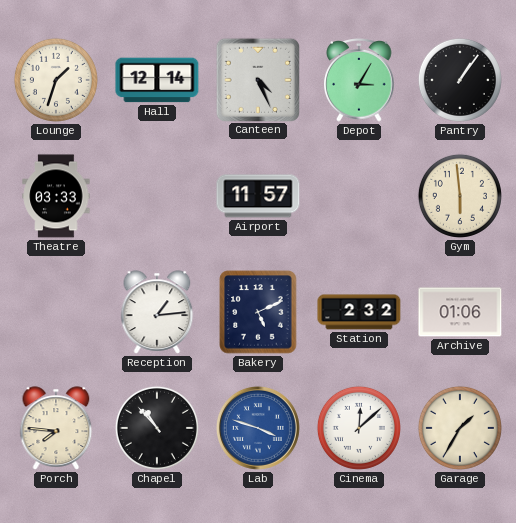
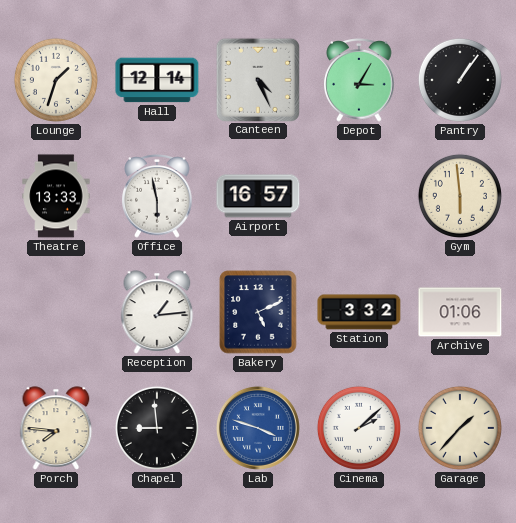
Theatre: 03:33 -> 13:33 (56, 196)
Office: none -> 5:58 (157, 197)
Airport: 11:57 -> 16:57 (258, 196)
Station: 2:32 -> 3:32 (359, 312)
Chapel: 10:53 -> 8:59 (157, 428)
Cinema: 12:08 -> 2:08 (359, 428)
Garage: 1:35 -> 1:37 (460, 428)
